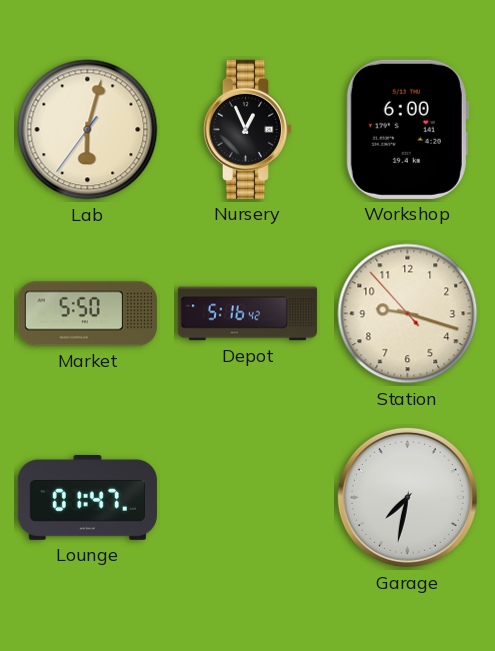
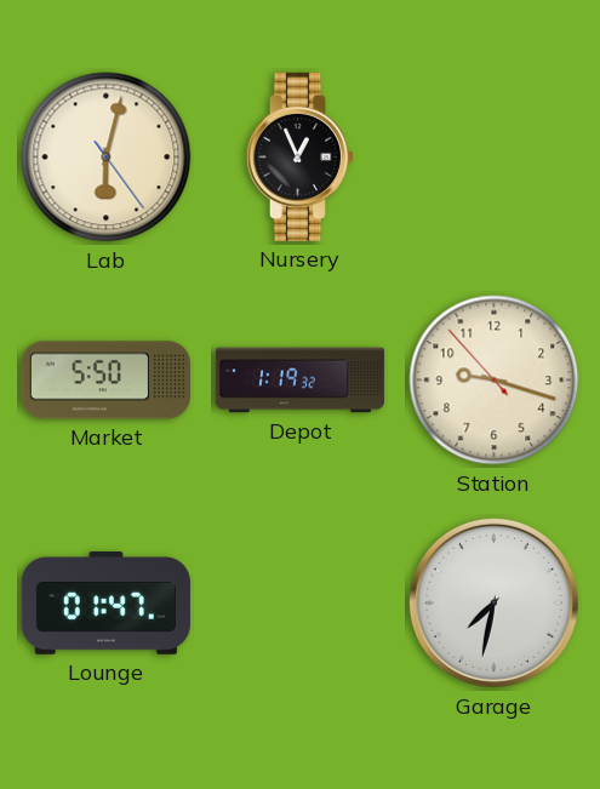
Lab: 6:02:36 -> 6:02:24 (107, 158)
Workshop: 6:00 -> none (407, 129)
Depot: 5:16 -> 1:19 (299, 381)
